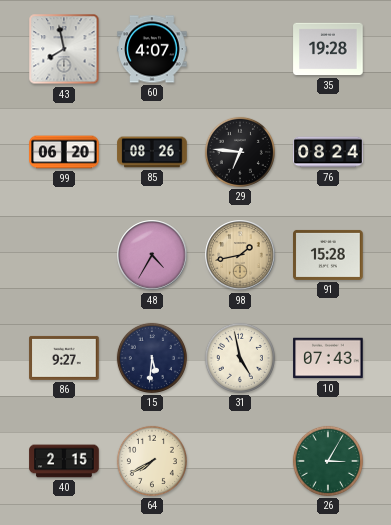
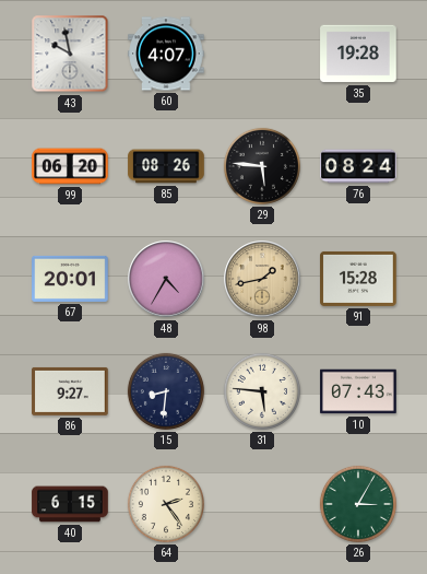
43: 7:58 -> 9:58 (70, 54)
29: 6:46 -> 5:46 (262, 166)
67: none -> 20:01 (70, 279)
15: 5:31 -> 8:31 (166, 391)
31: 4:58 -> 5:46 (262, 391)
40: 2:15 -> 6:15 (70, 504)
64: 7:40 -> 2:24 (166, 504)
